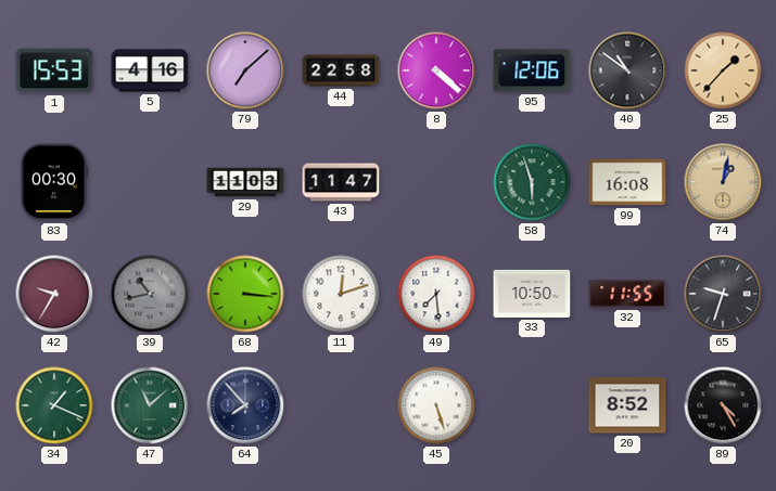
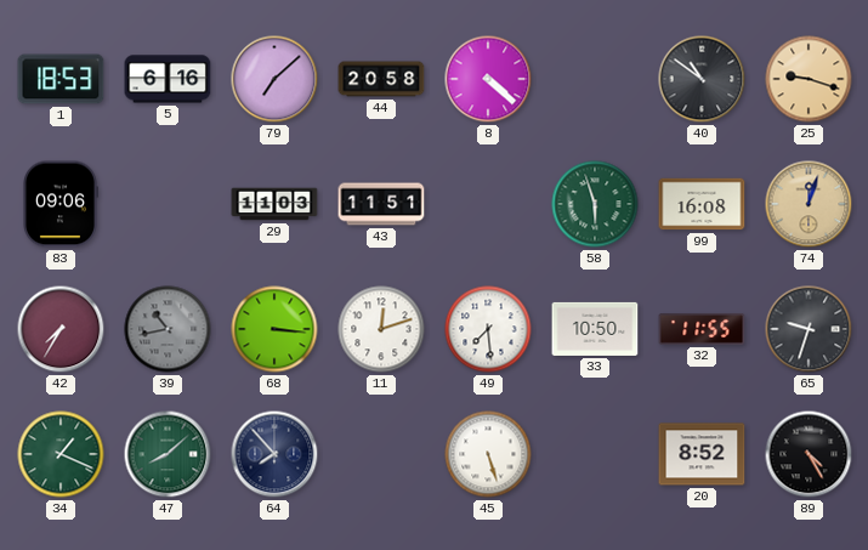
1: 15:53 -> 18:53 (61, 79)
5: 4:16 -> 6:16 (168, 79)
44: 22:58 -> 20:58 (381, 79)
95: 12:06 -> none (532, 70)
25: 1:37 -> 9:18 (809, 79)
83: 00:30 -> 09:06 (61, 204)
43: 11:47 -> 11:51 (381, 204)
74: 1:02 -> 12:03 (809, 204)
42: 9:35 -> 7:35 (61, 329)
47: 11:08 -> 8:08 (168, 454)
